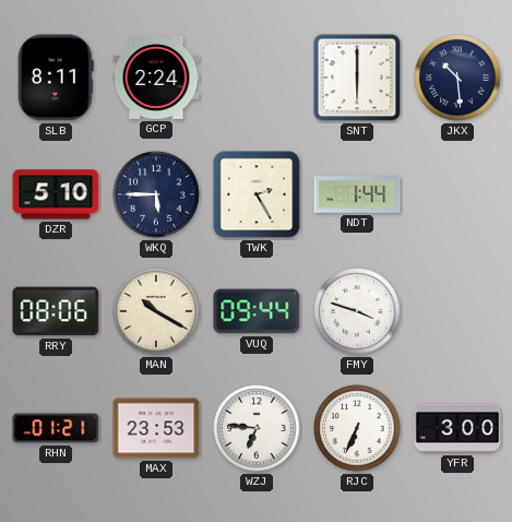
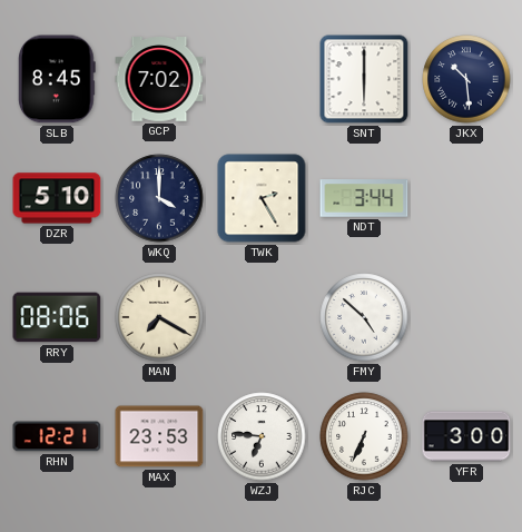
SLB: 8:11 -> 8:45 (57, 79)
GCP: 2:24 -> 7:02 (159, 80)
WKQ: 5:45 -> 4:00 (159, 198)
NDT: 1:44 -> 3:44 (364, 198)
MAN: 10:20 -> 7:20 (159, 317)
VUQ: 09:44 -> none (257, 311)
FMY: 3:48 -> 4:52 (364, 317)
RHN: 01:21 -> 12:21 (57, 436)
